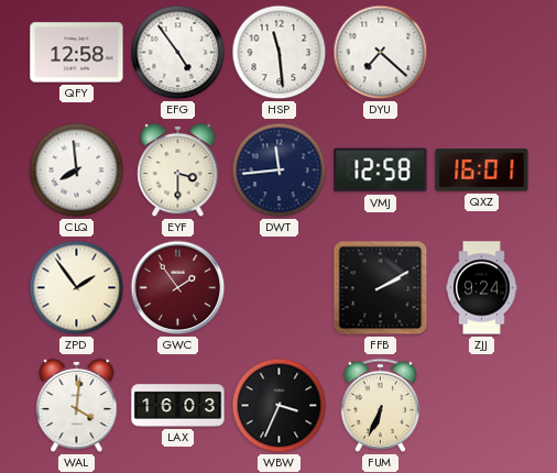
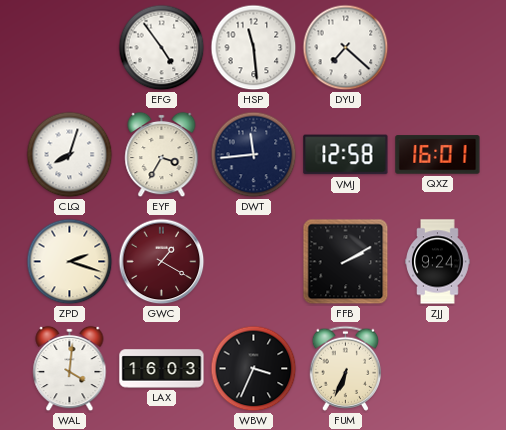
QFY: 12:58 -> none (77, 53)
CLQ: 7:59 -> 8:03 (70, 155)
EYF: 3:30 -> 3:35 (162, 155)
ZPD: 1:54 -> 2:18 (70, 262)
GWC: 1:54 -> 1:20 (162, 262)
